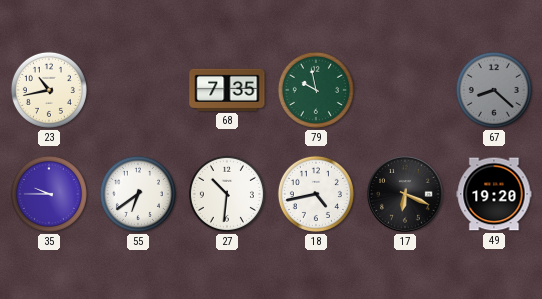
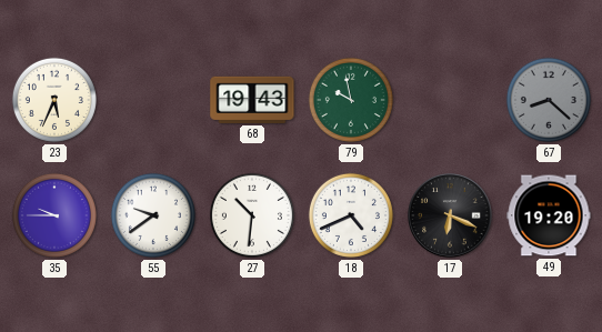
23: 10:43 -> 5:34 (54, 100)
68: 7:35 -> 19:43 (252, 100)
55: 6:39 -> 9:39 (153, 215)
18: 4:43 -> 4:41 (351, 215)
